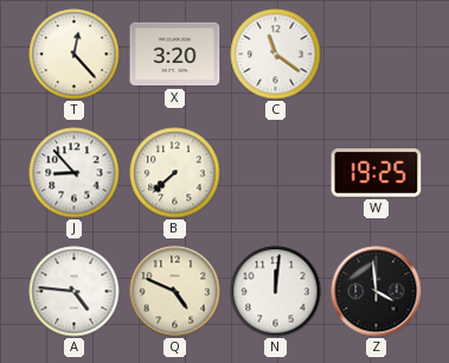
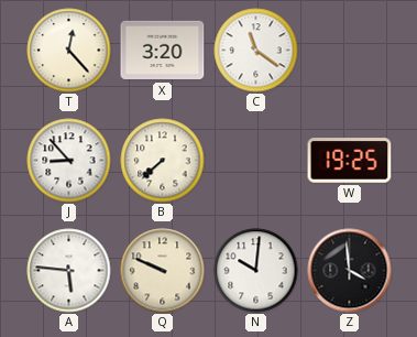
A: 4:46 -> 5:46 (69, 271)
Q: 4:49 -> 9:49 (163, 271)
N: 12:01 -> 10:01 (256, 271)
